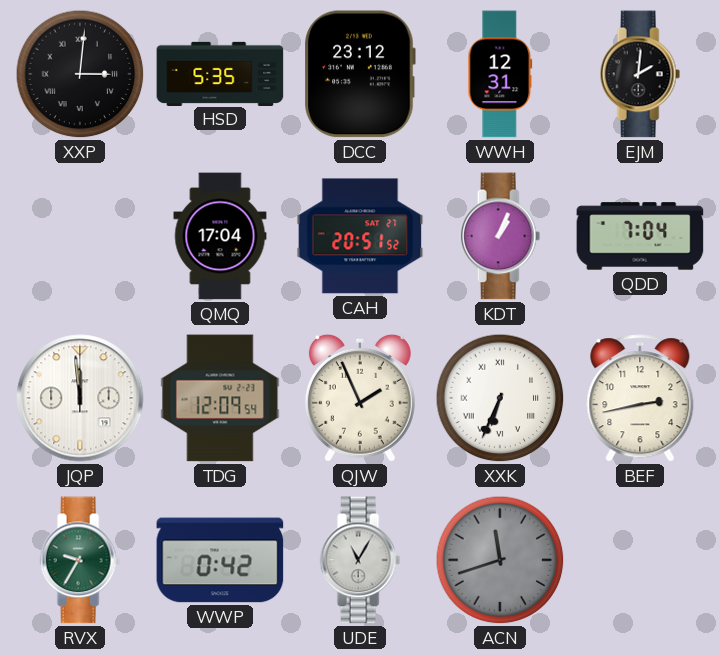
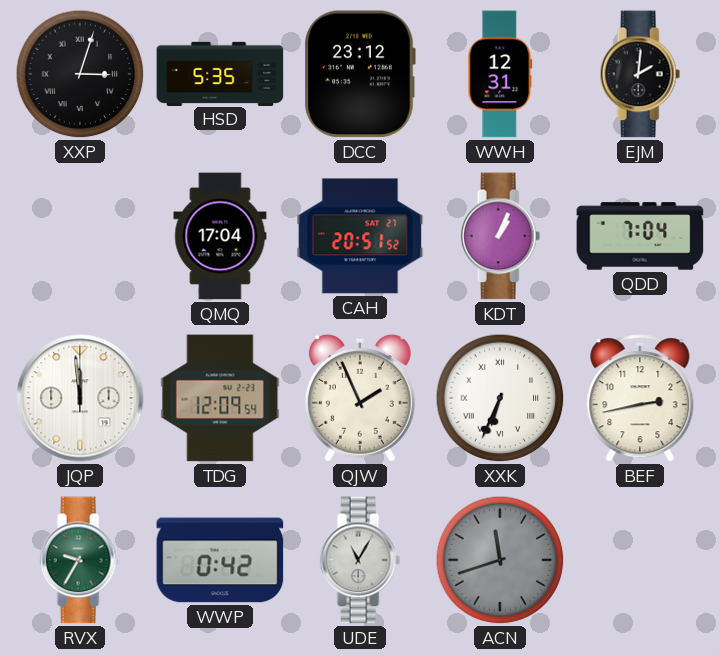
XXP: 3:01 -> 3:03 (80, 74)
